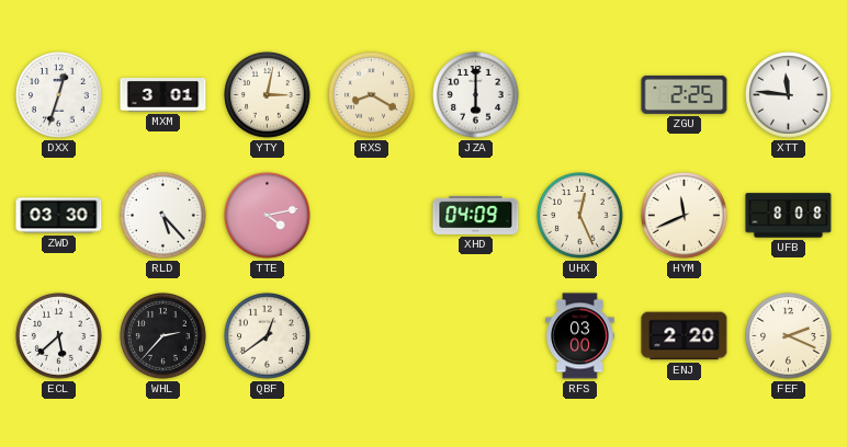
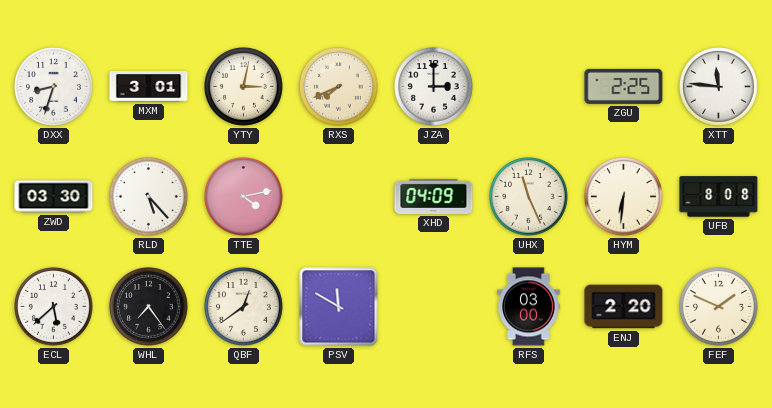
DXX: 12:33 -> 8:33 (54, 87)
RXS: 8:20 -> 7:41 (339, 87)
JZA: 6:00 -> 3:00 (434, 87)
UHX: 12:26 -> 11:26 (529, 197)
HYM: 11:41 -> 6:31 (624, 197)
WHL: 2:37 -> 7:24 (149, 307)
PSV: none -> 11:50 (339, 307)
FEF: 2:19 -> 1:49 (719, 307)
